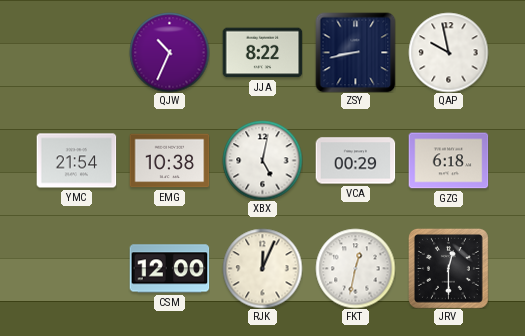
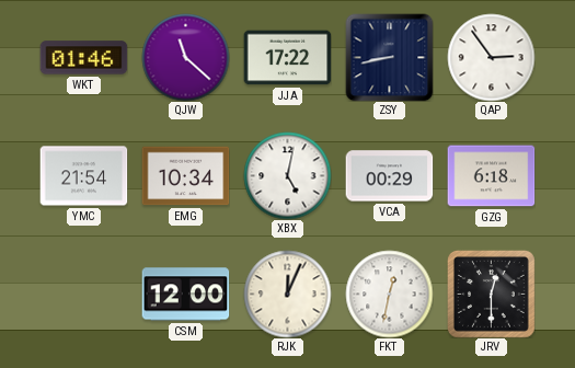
WKT: none -> 01:46 (83, 58)
QJW: 10:34 -> 11:22 (185, 57)
JJA: 8:22 -> 17:22 (287, 58)
QAP: 9:58 -> 2:54 (491, 57)
EMG: 10:38 -> 10:34 (185, 176)
